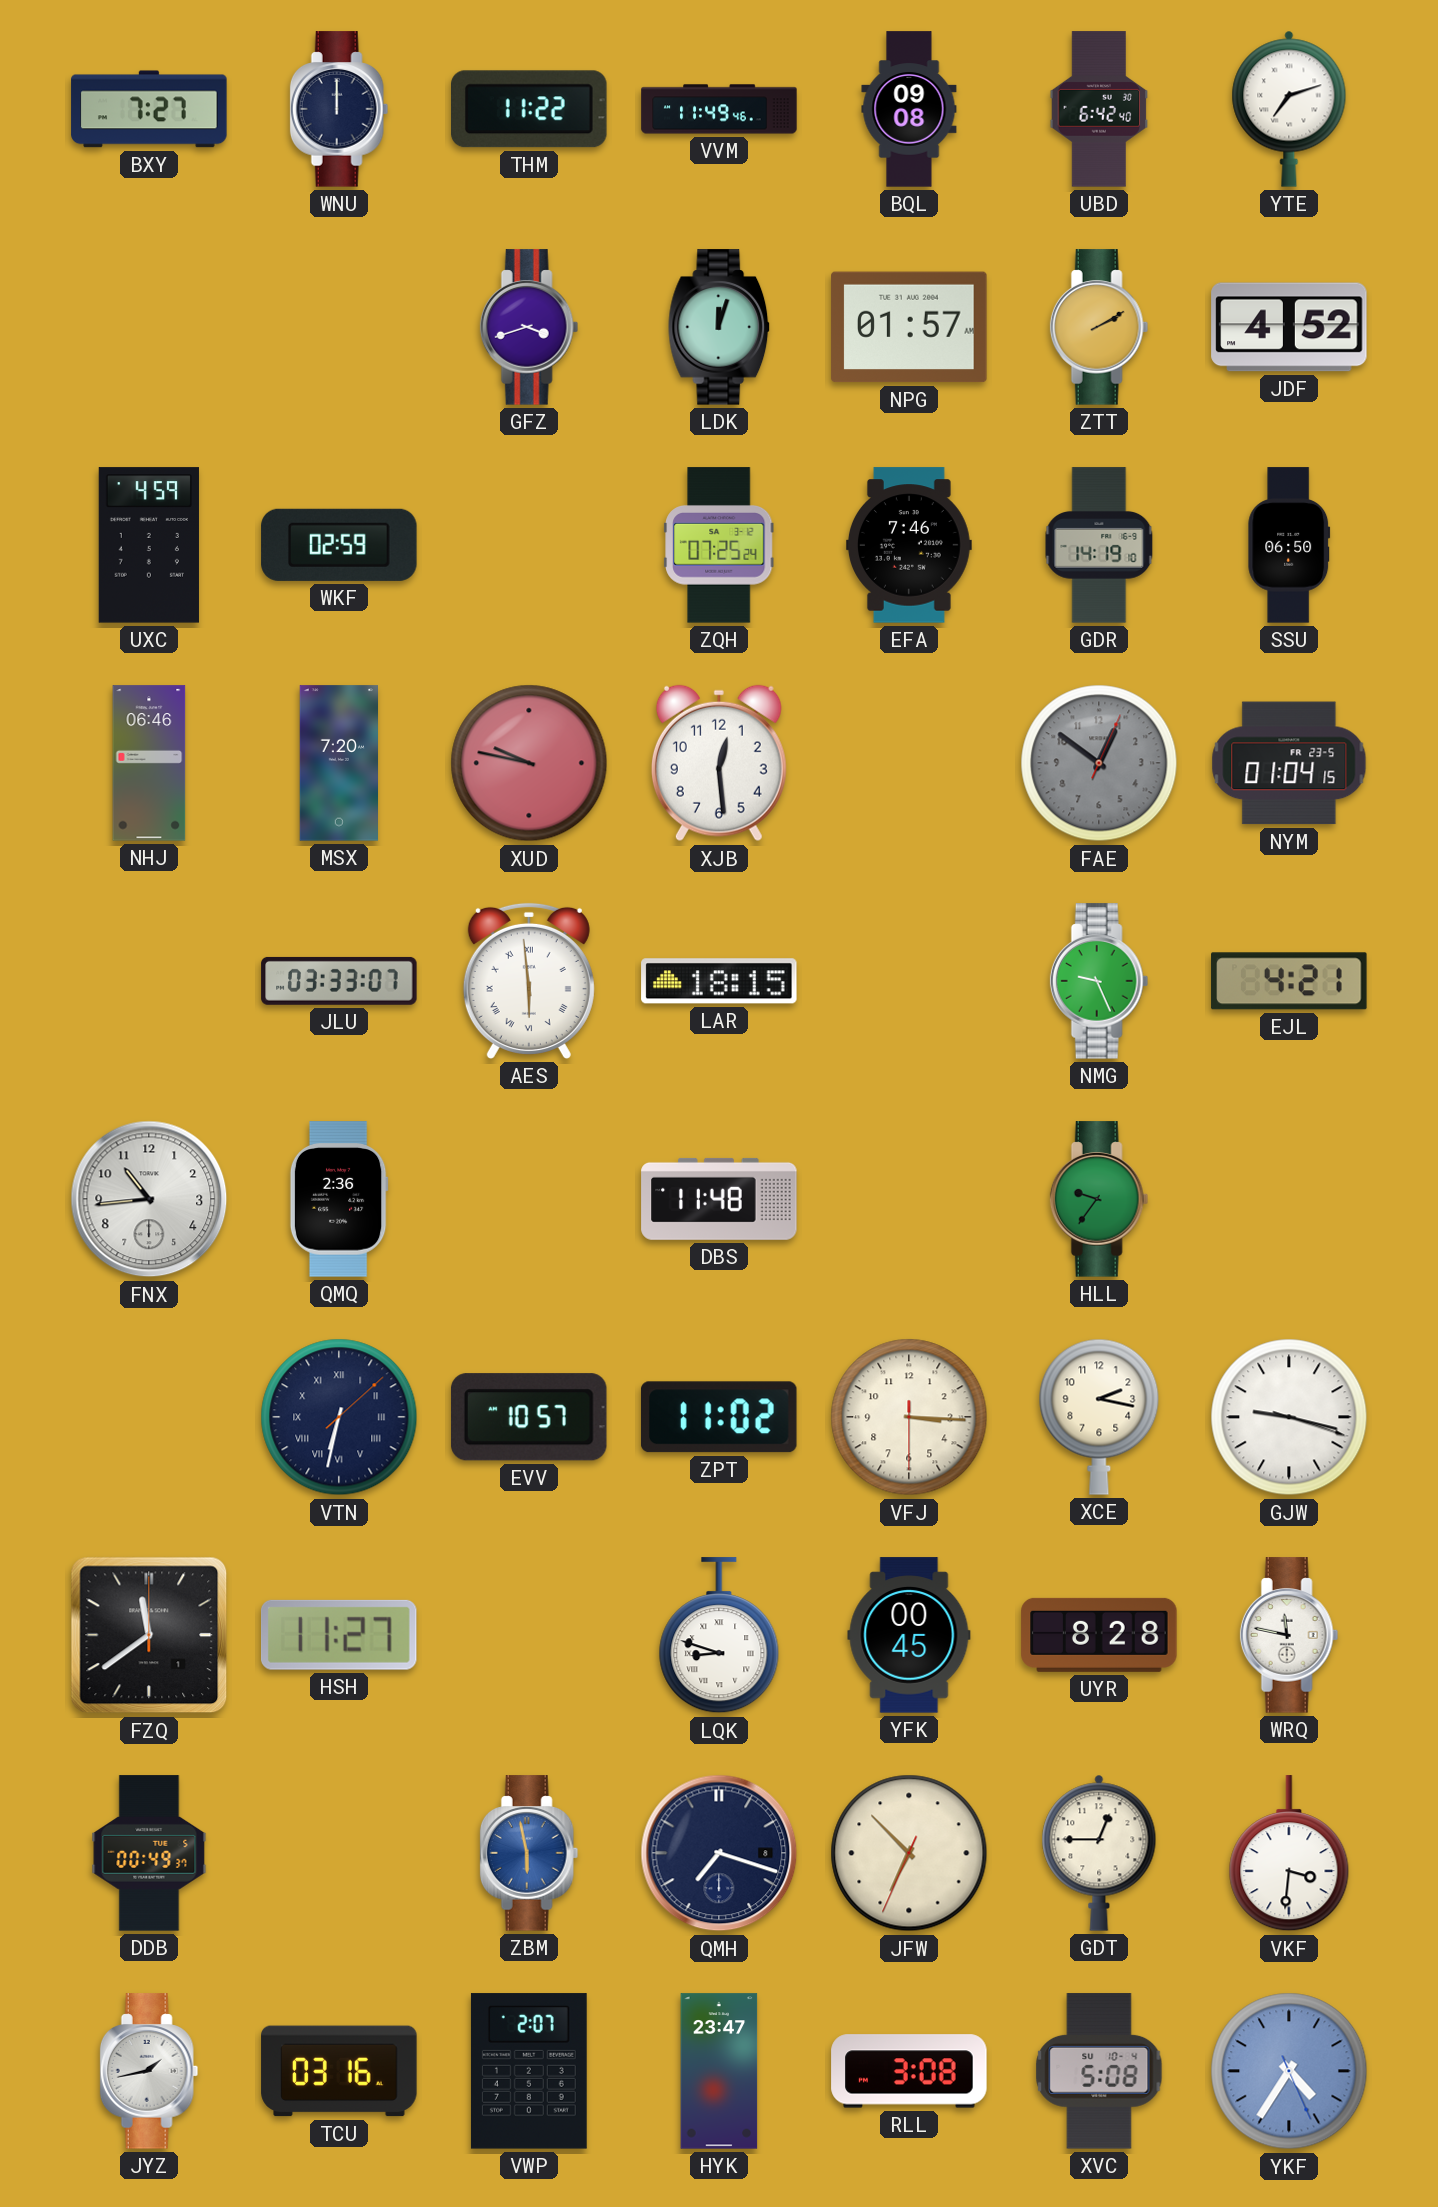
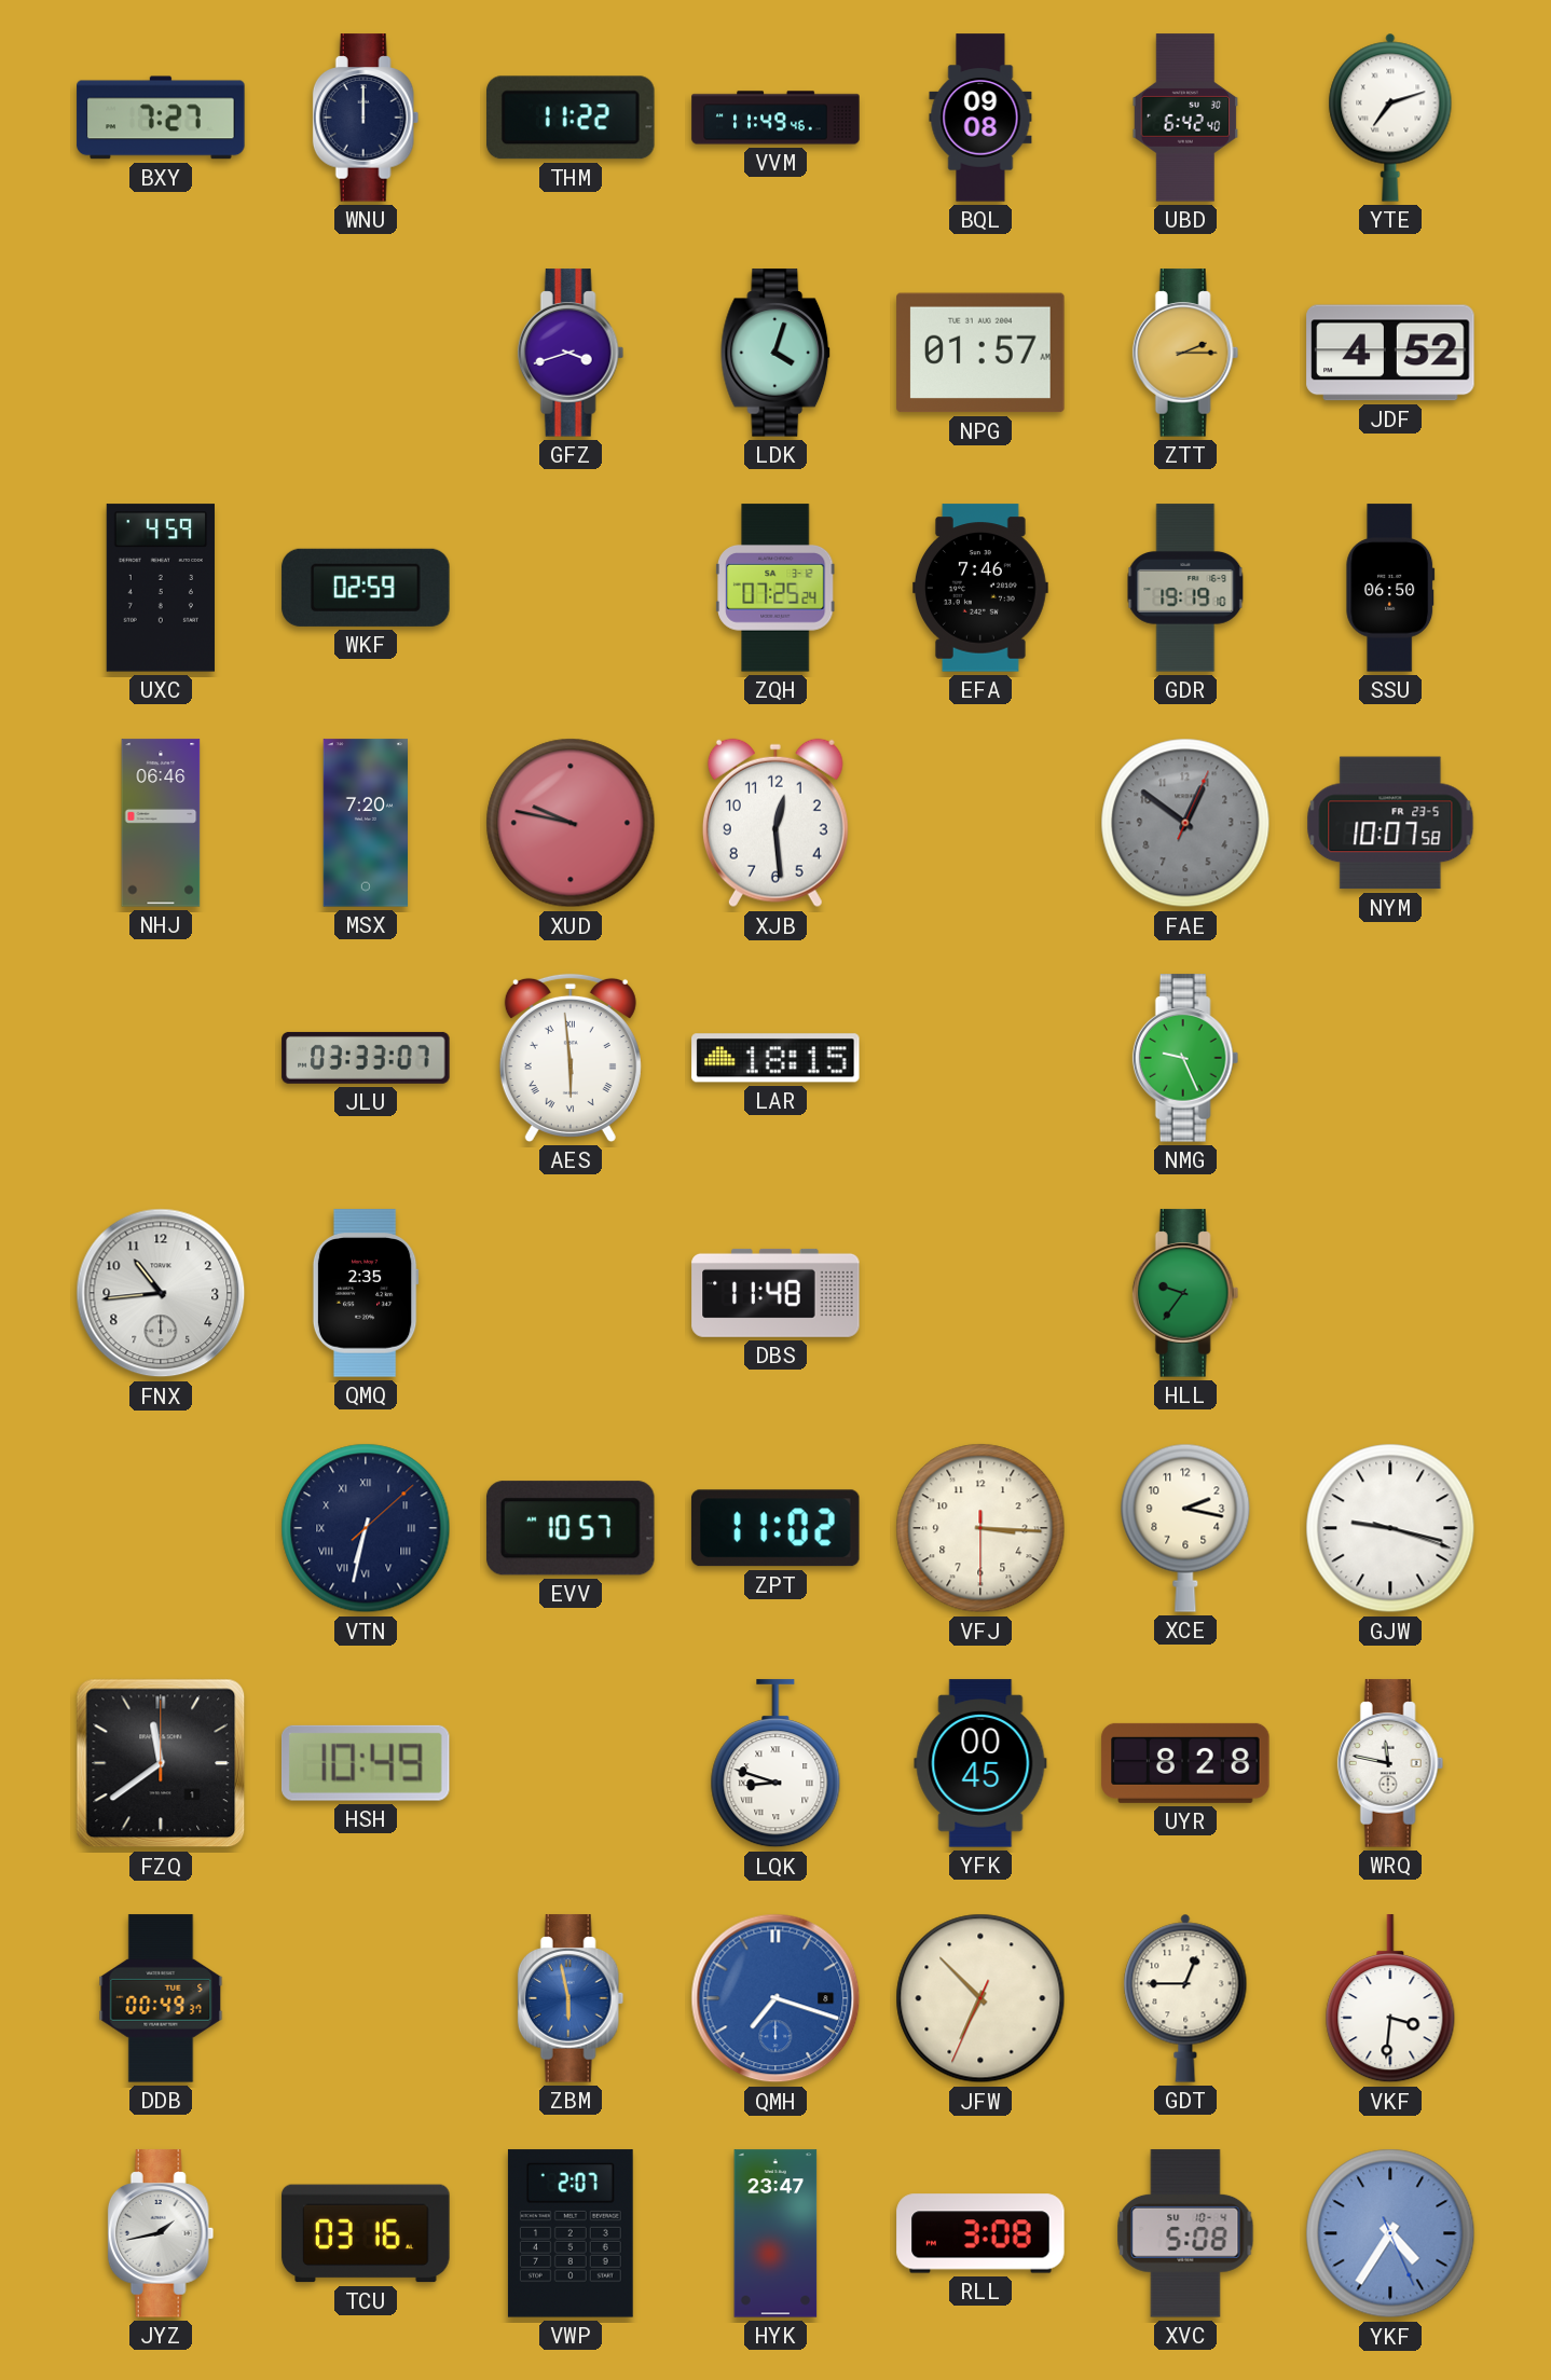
LDK: 12:03 -> 4:03 (777, 353)
ZTT: 2:10 -> 2:15 (1185, 353)
GDR: 14:19 -> 19:19 (1185, 588)
NYM: 01:04 -> 10:07 (1390, 823)
EJL: 4:21 -> none (1289, 981)
QMQ: 2:36 -> 2:35 (366, 1293)
HSH: 11:27 -> 10:49 (366, 1763)
QMH dial: navy -> blue (775, 1998)
